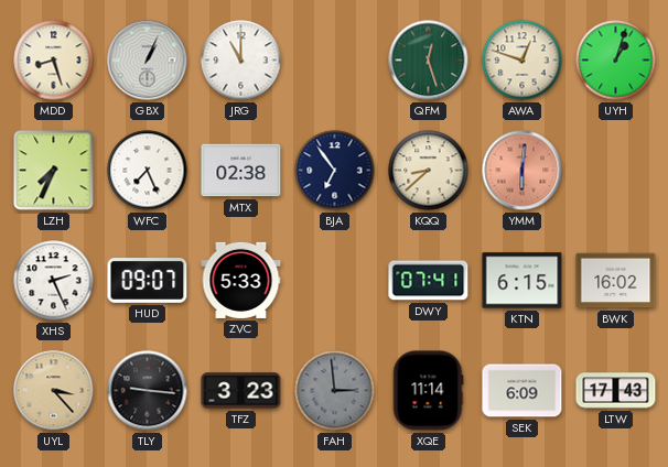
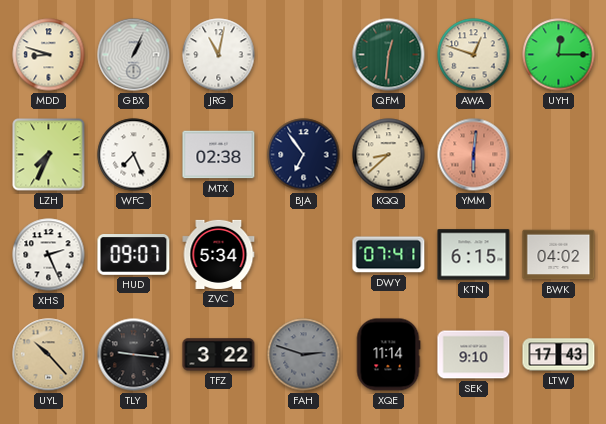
MDD: 8:27 -> 8:48 (49, 55)
JRG: 11:00 -> 11:02 (219, 55)
QFM: 12:27 -> 12:31 (389, 55)
UYH: 1:03 -> 12:15 (559, 55)
ZVC: 5:33 -> 5:34 (219, 254)
BWK: 16:02 -> 04:02 (559, 255)
UYL: 3:23 -> 10:23 (49, 355)
TFZ: 3:23 -> 3:22 (219, 355)
FAH: 2:59 -> 2:48 (304, 355)
SEK: 6:09 -> 9:10 (474, 355)
